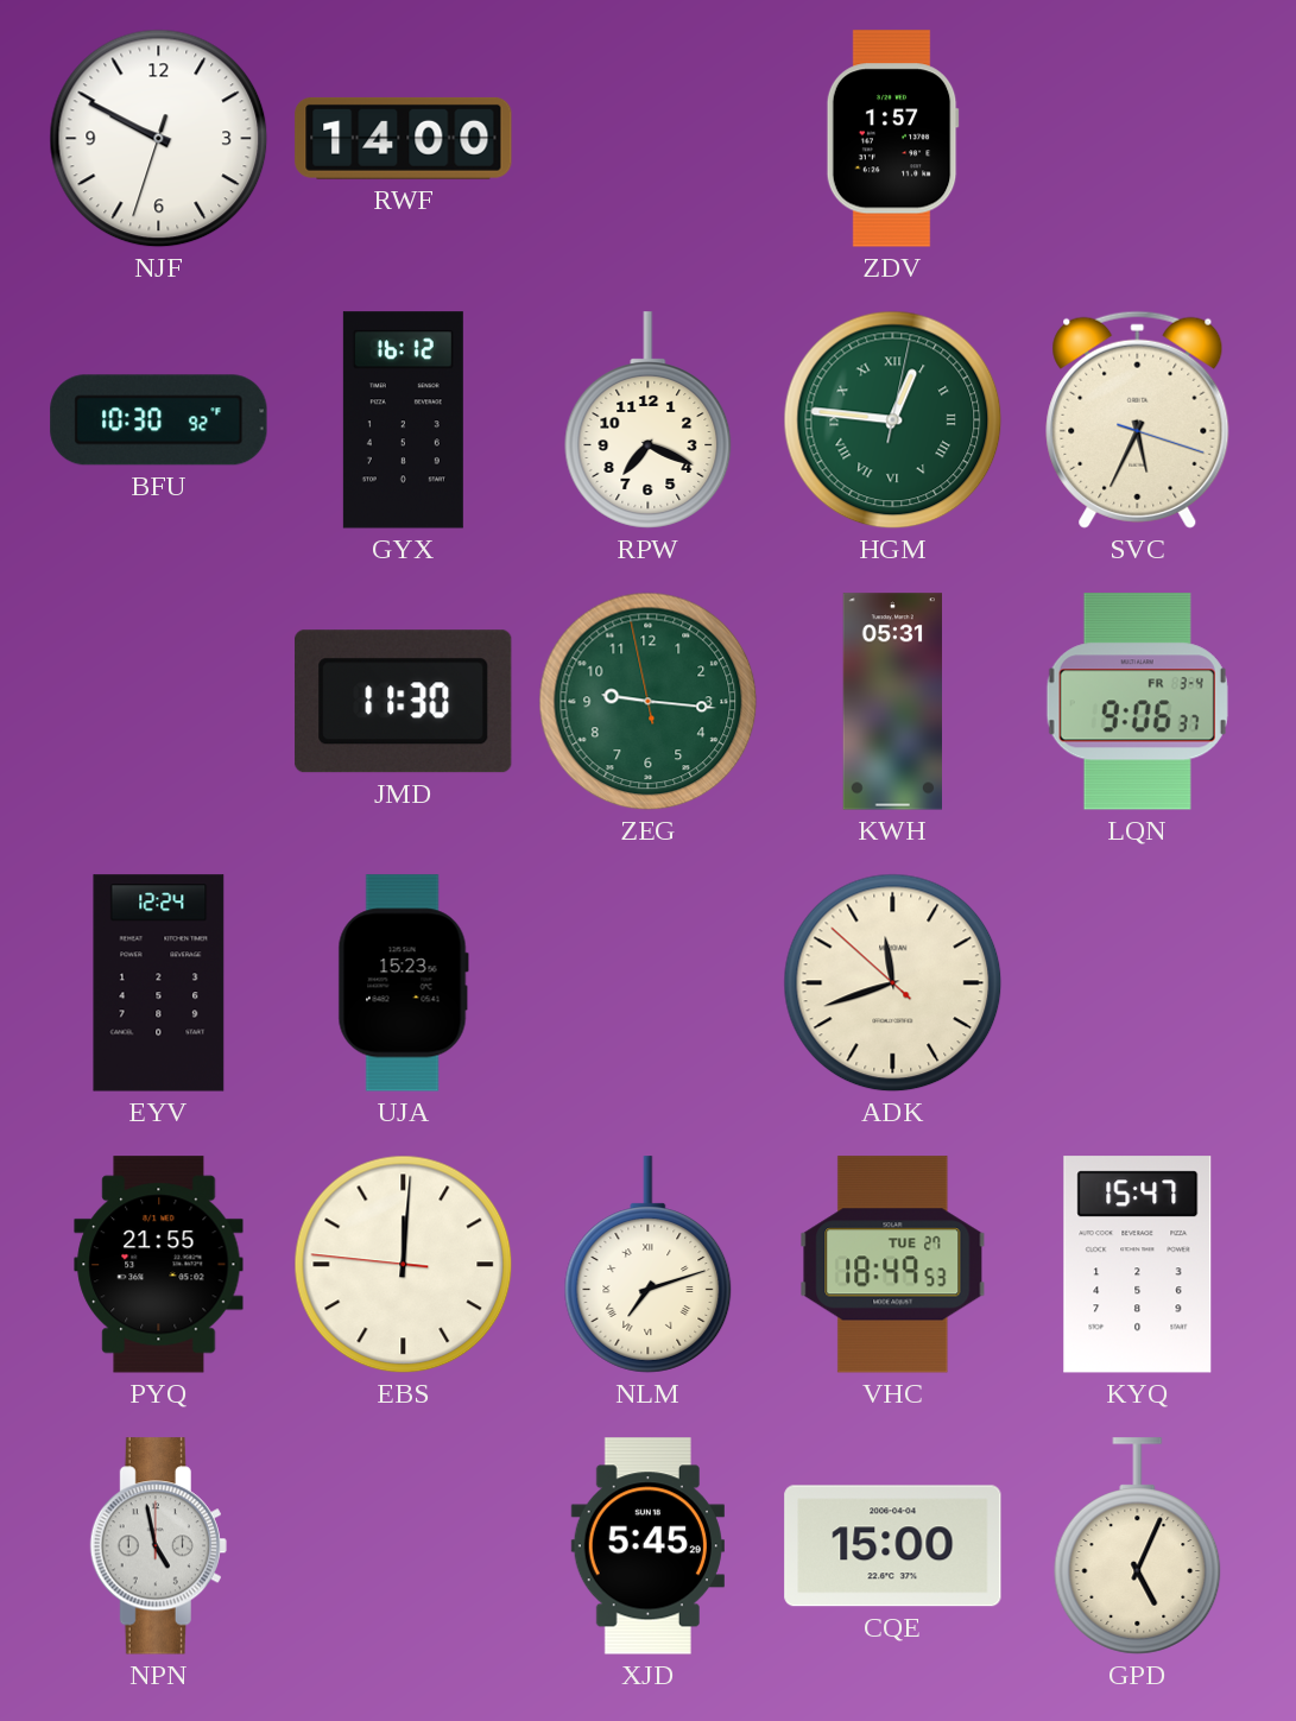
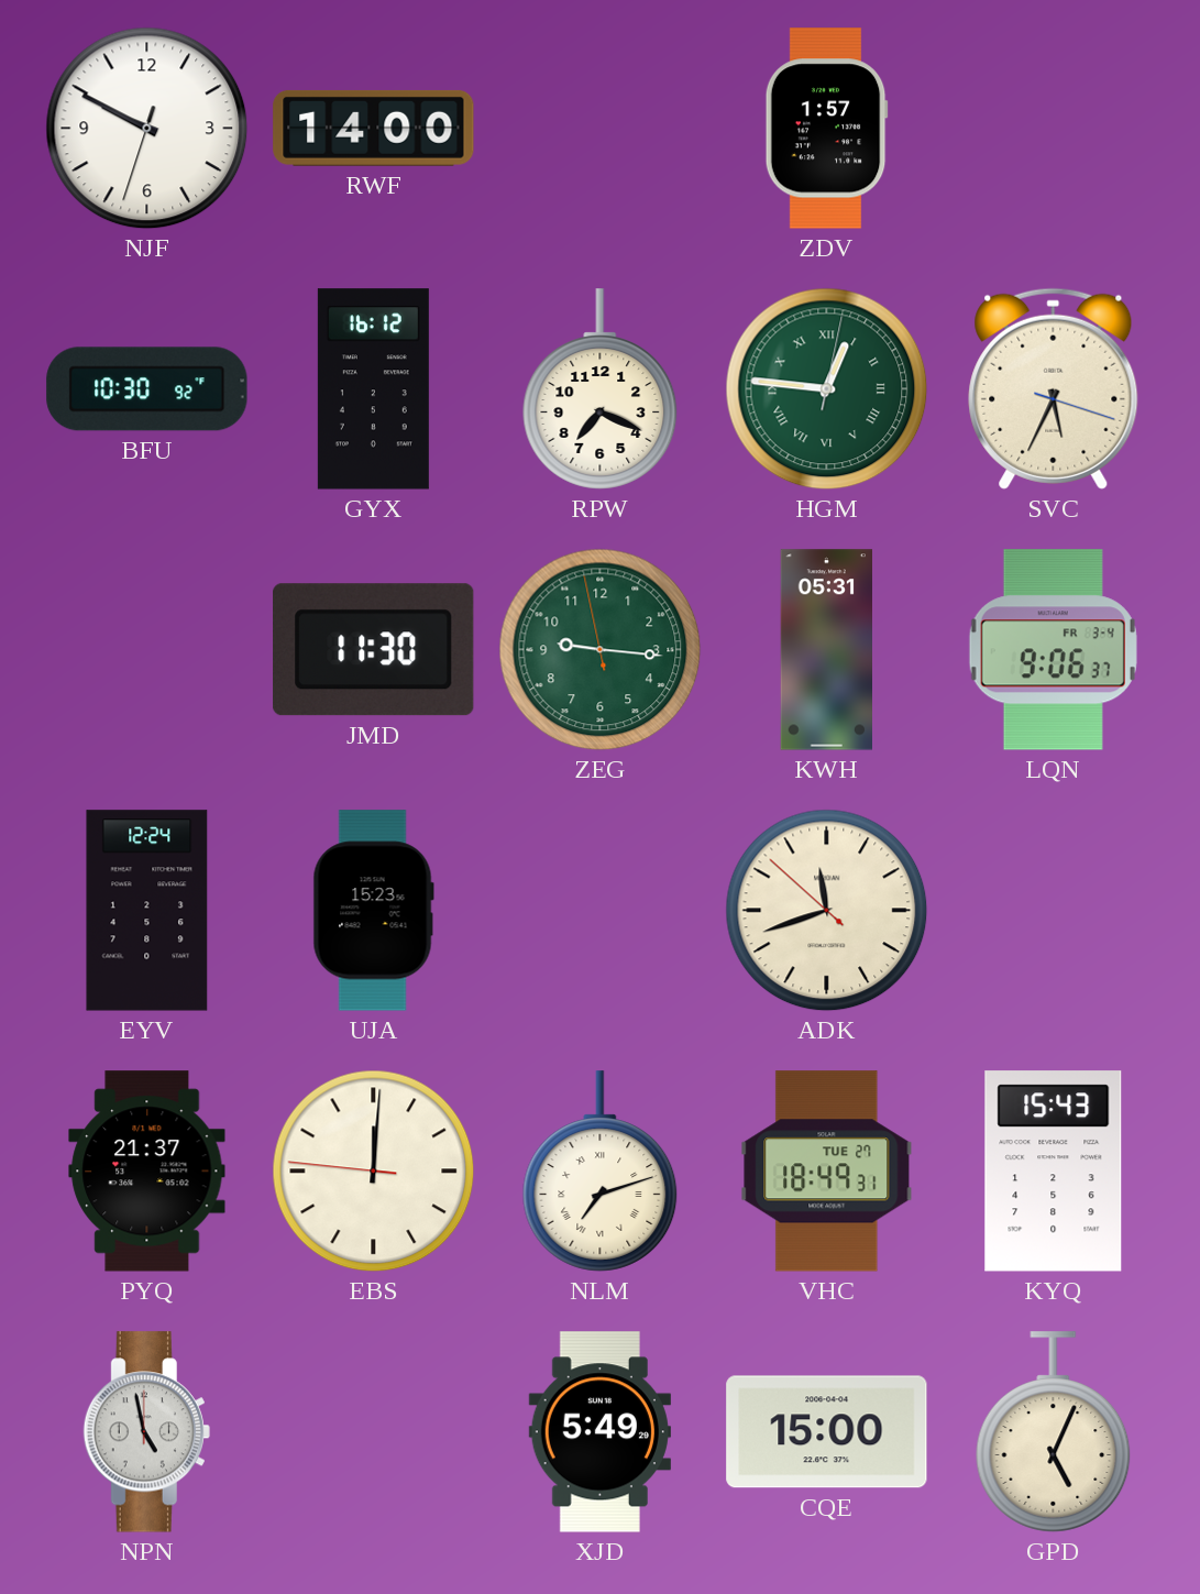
PYQ: 21:55 -> 21:37 (147, 1172)
VHC: 18:49:53 -> 18:49:31 (827, 1172)
KYQ: 15:47 -> 15:43 (1054, 1172)
XJD: 5:45 -> 5:49 (599, 1432)
